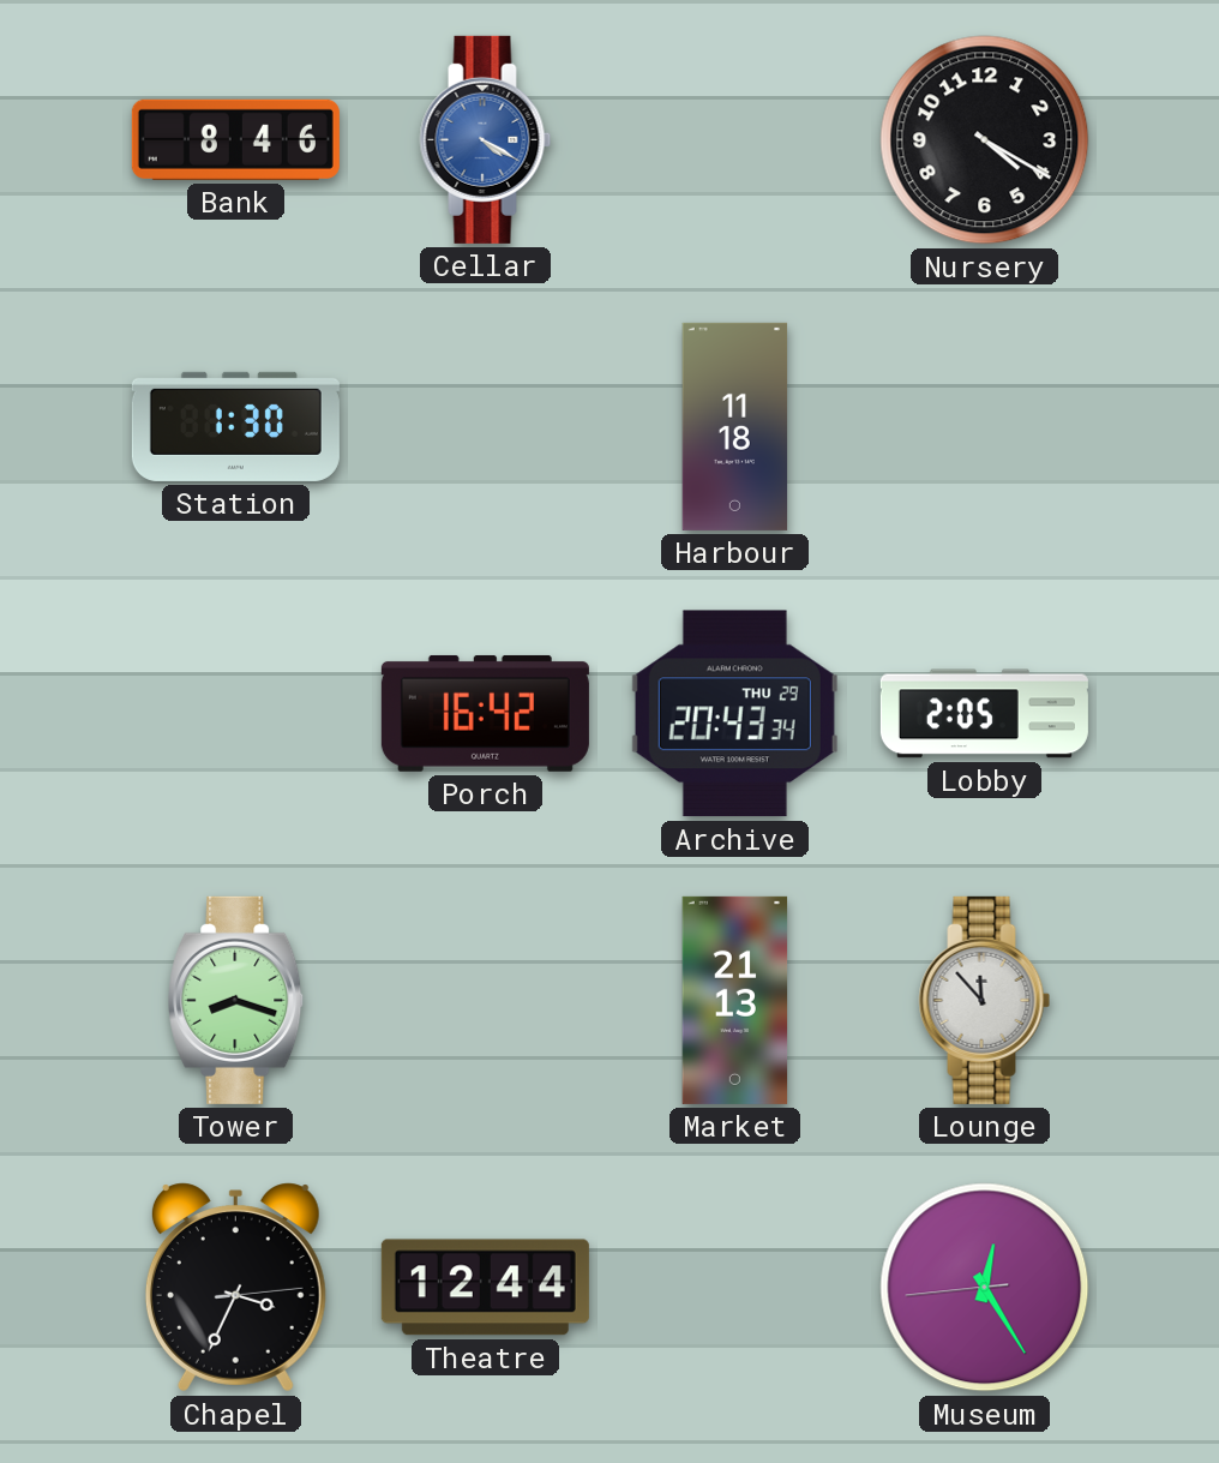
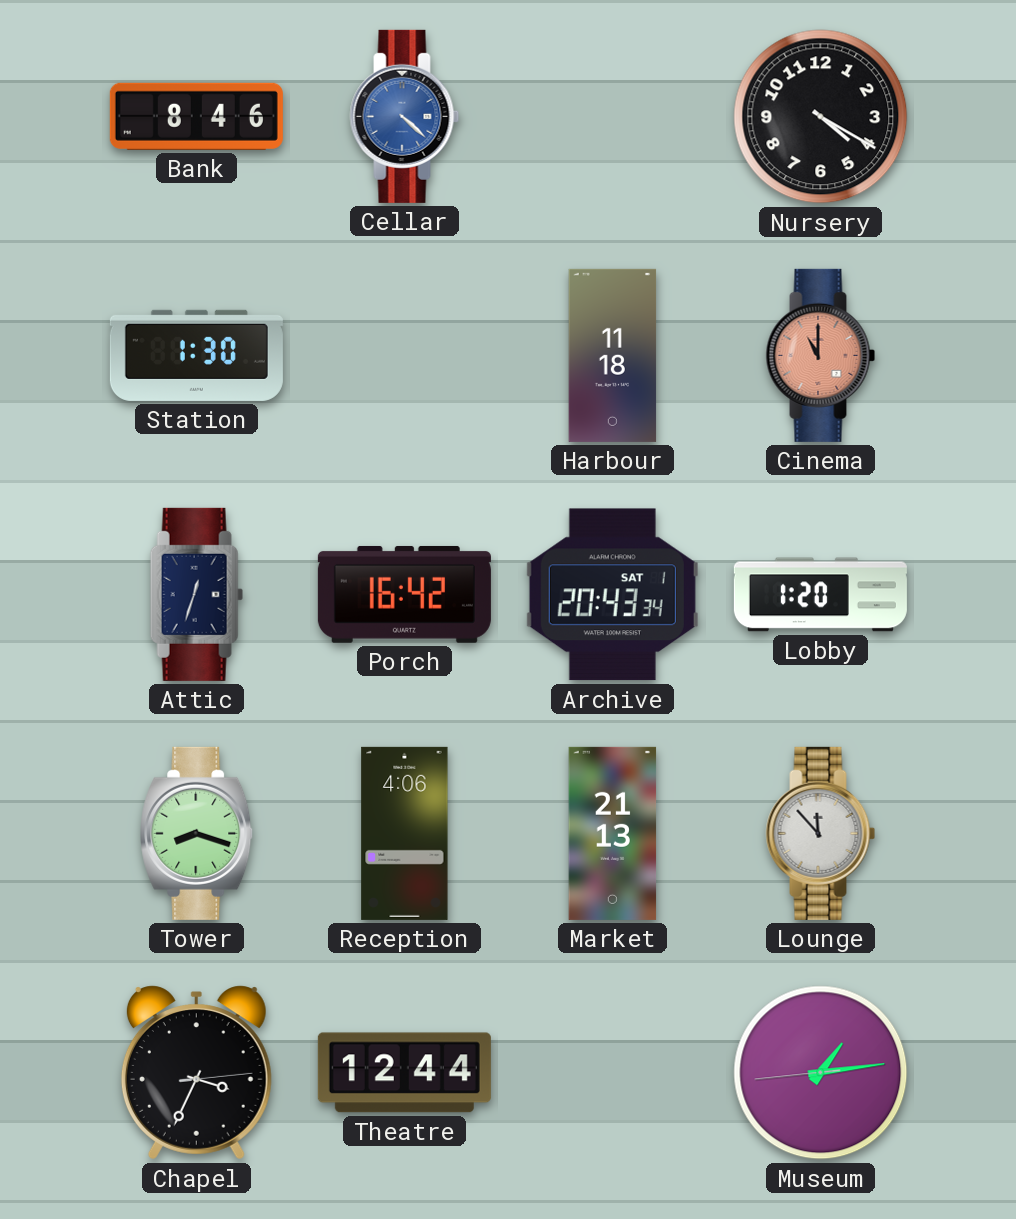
Cellar: 4:20 -> 4:22 (405, 116)
Cinema: none -> 11:00 (821, 355)
Attic: none -> 12:33 (196, 594)
Archive date: THU 29 -> SAT 1 (612, 595)
Lobby: 2:05 -> 1:20 (820, 595)
Reception: none -> 4:06 (405, 833)
Museum: 12:24 -> 1:13 (821, 1073)
